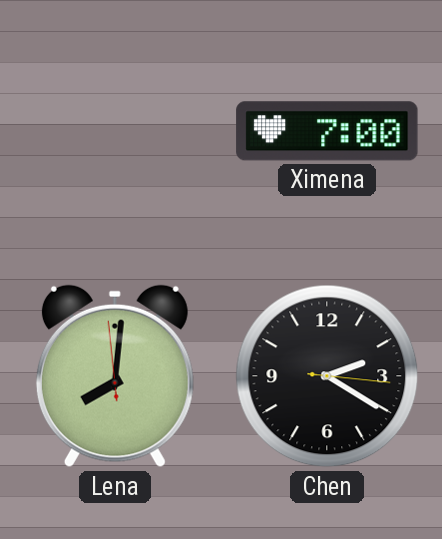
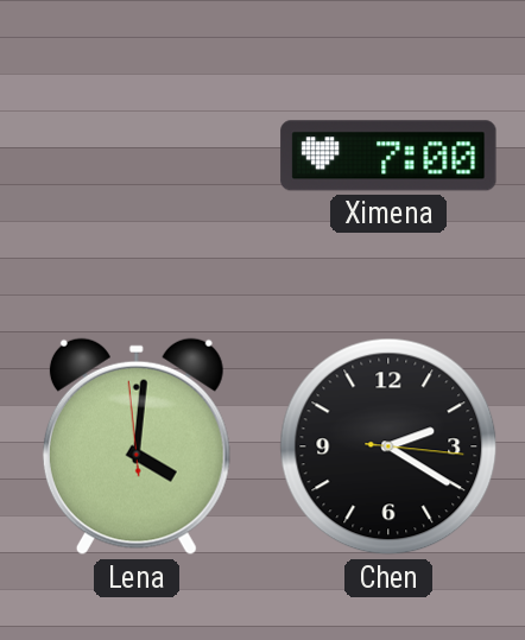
Lena: 8:00 -> 4:00 (137, 446)
